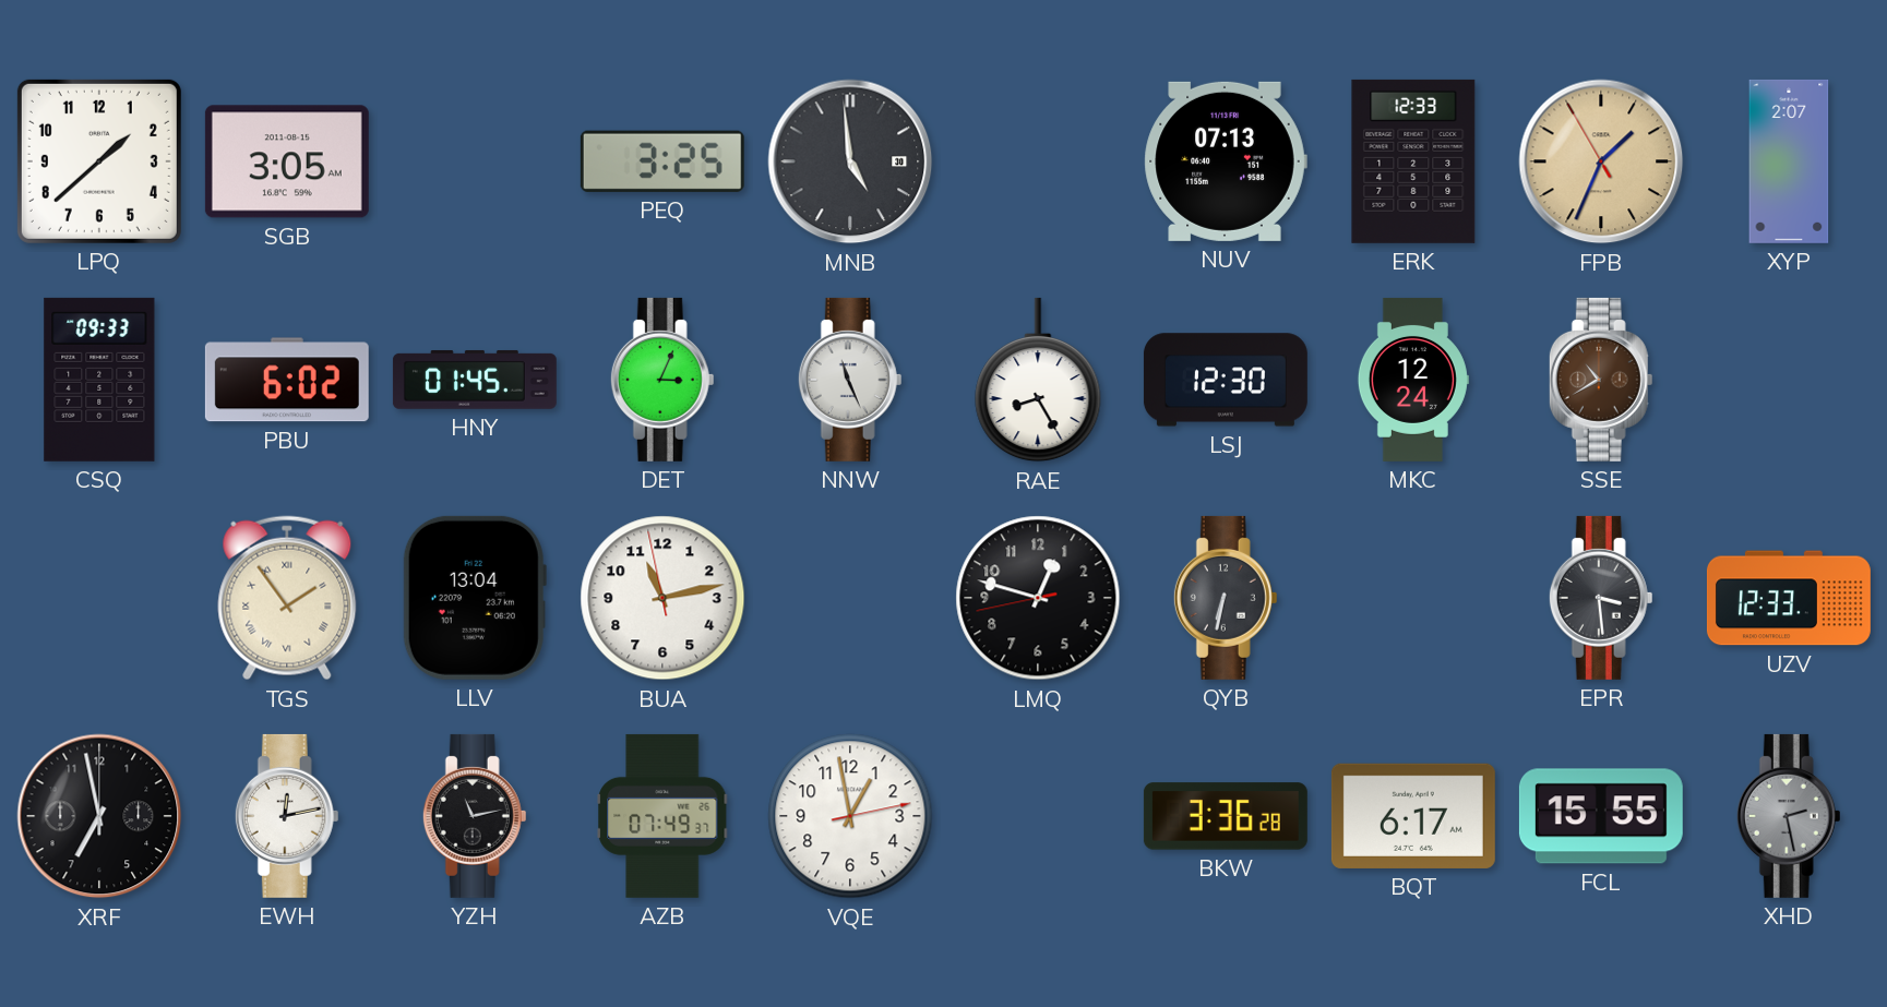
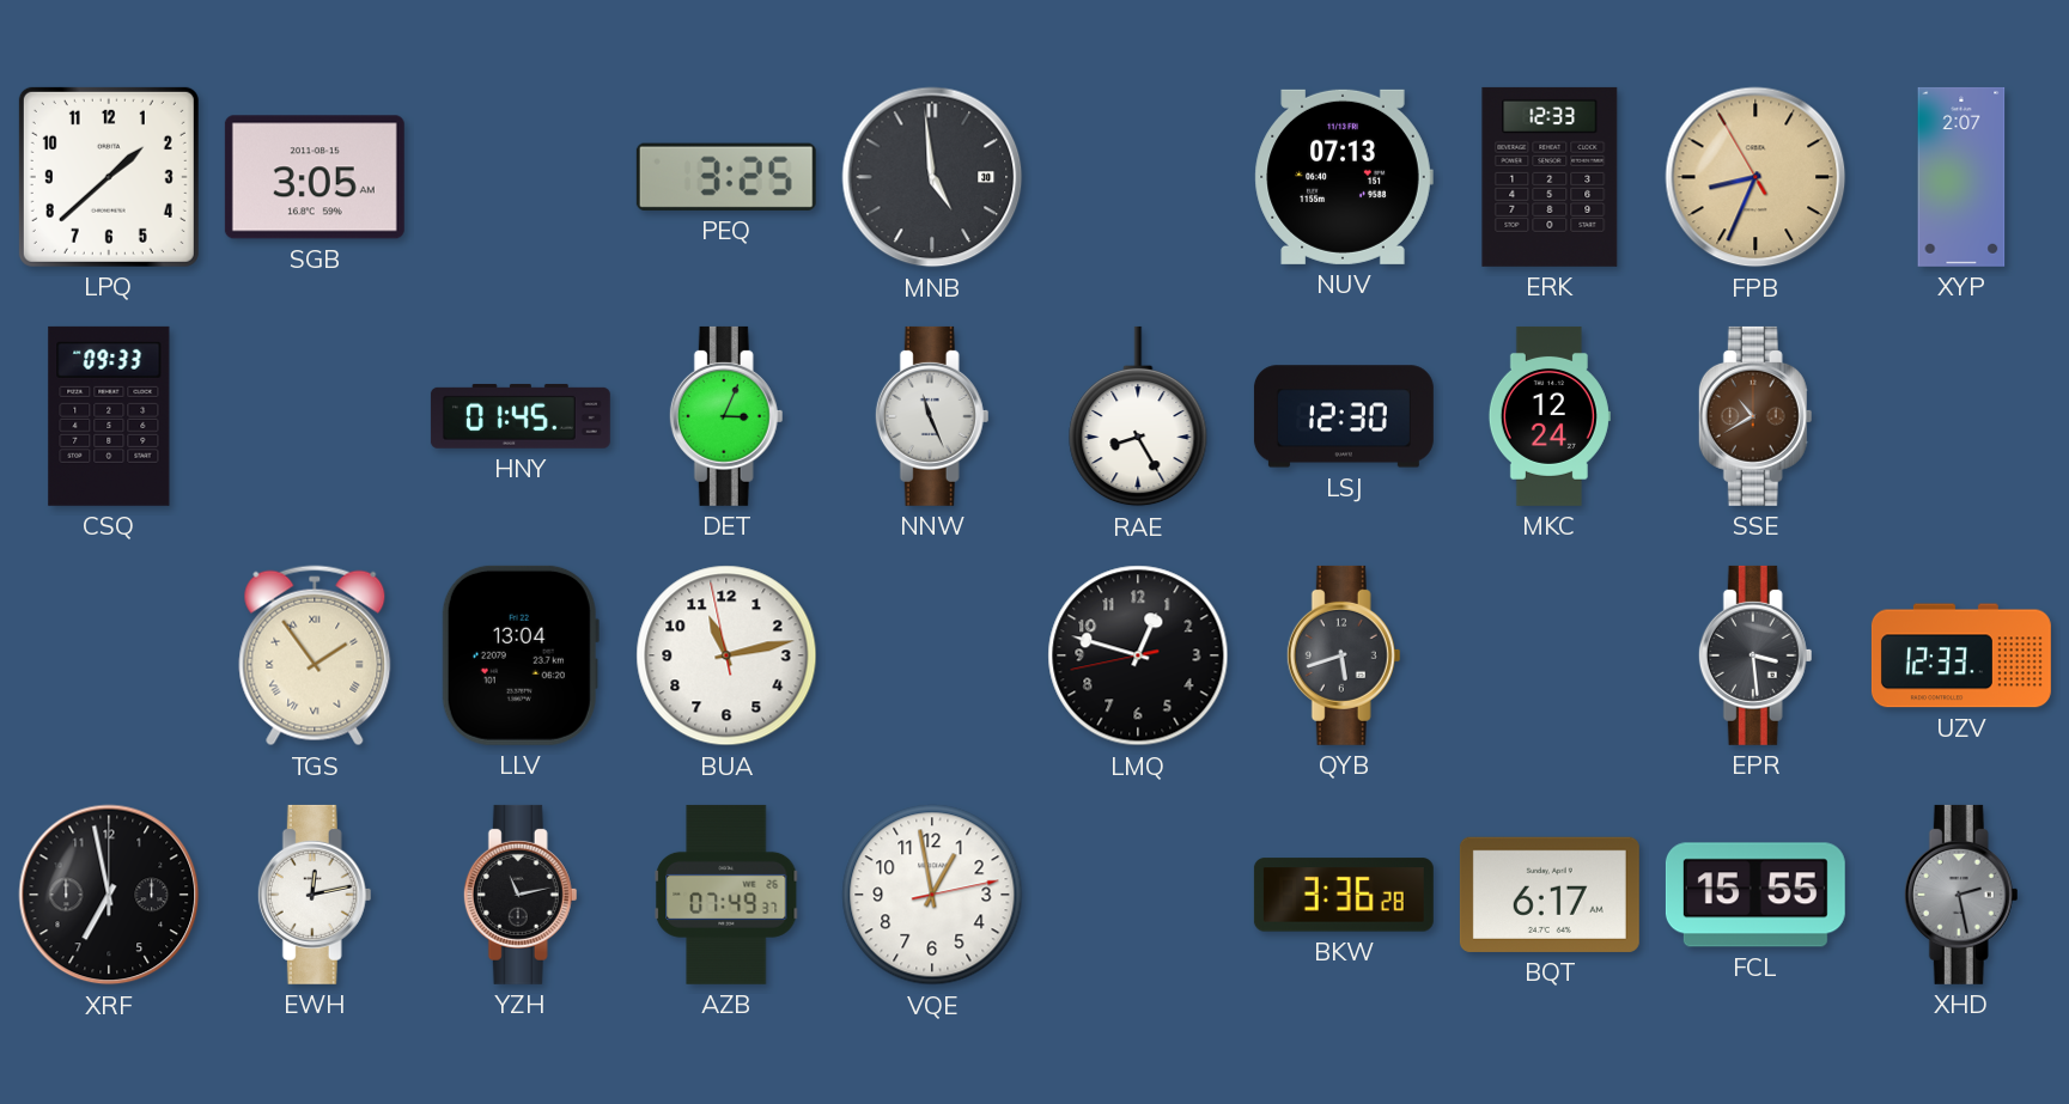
FPB: 1:33 -> 8:33 (1755, 177)
PBU: 6:02 -> none (287, 380)
QYB: 6:32 -> 5:42 (1344, 655)
